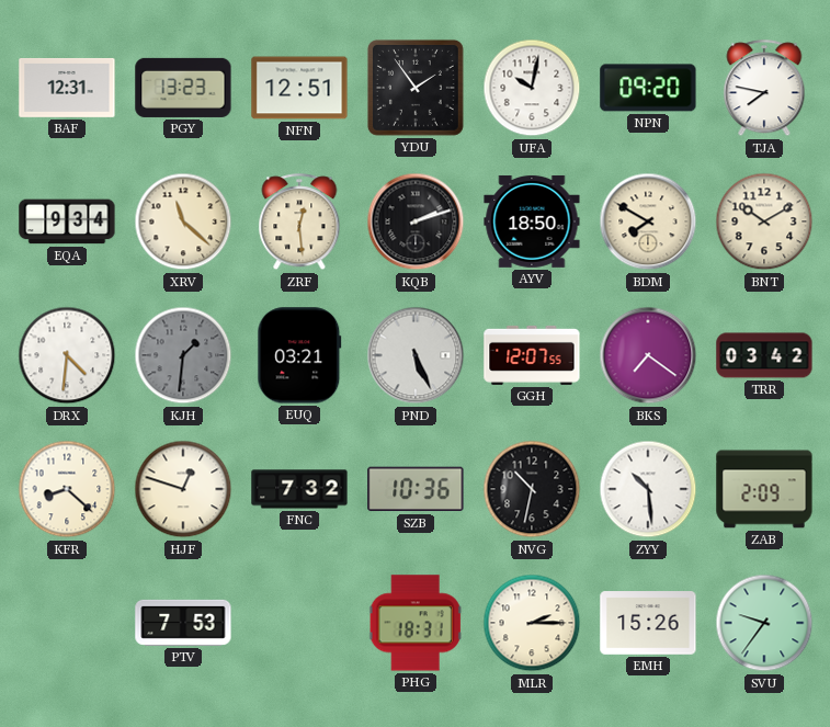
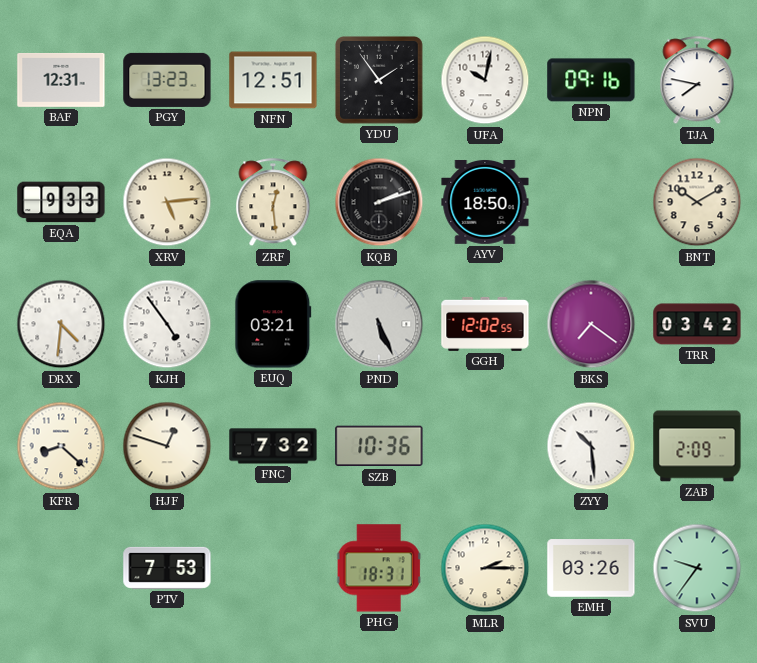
NPN: 09:20 -> 09:16 (591, 80)
EQA: 9:34 -> 9:33 (61, 202)
XRV: 11:22 -> 5:14 (167, 202)
BDM: 7:50 -> none (648, 221)
KJH: 1:31 -> 4:54 (167, 324)
KJH dial: grey -> white (167, 324)
GGH: 12:07 -> 12:02 (485, 324)
NVG: 10:32 -> none (532, 489)
EMH: 15:26 -> 03:26 (591, 568)
